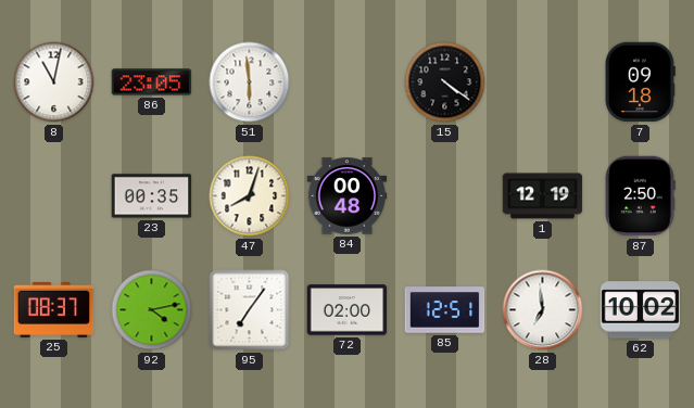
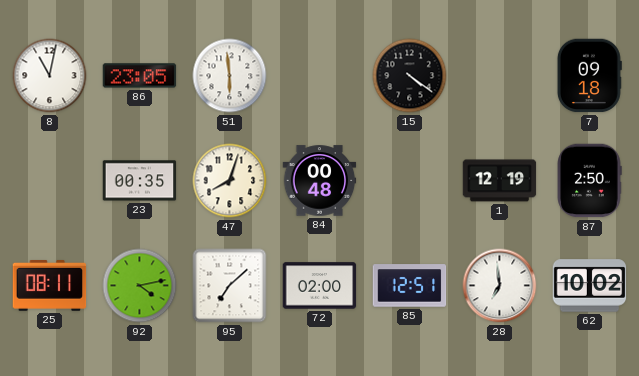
25: 08:37 -> 08:11 (50, 285)
95: 7:06 -> 7:08 (230, 286)
